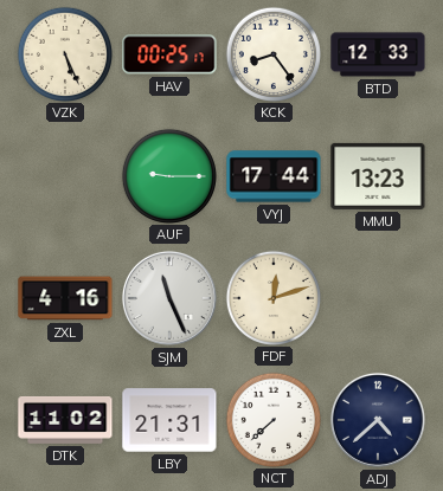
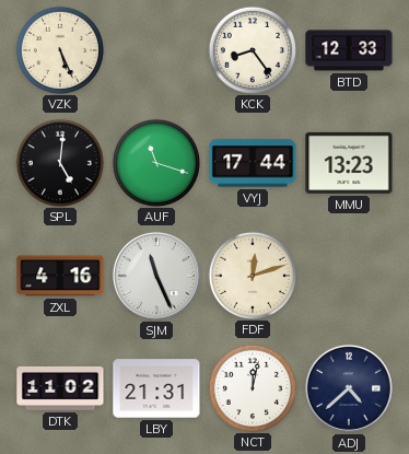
HAV: 00:25 -> none (169, 54)
SPL: none -> 5:01 (59, 162)
AUF: 9:15 -> 11:18 (155, 162)
NCT: 7:38 -> 12:02 (252, 387)
